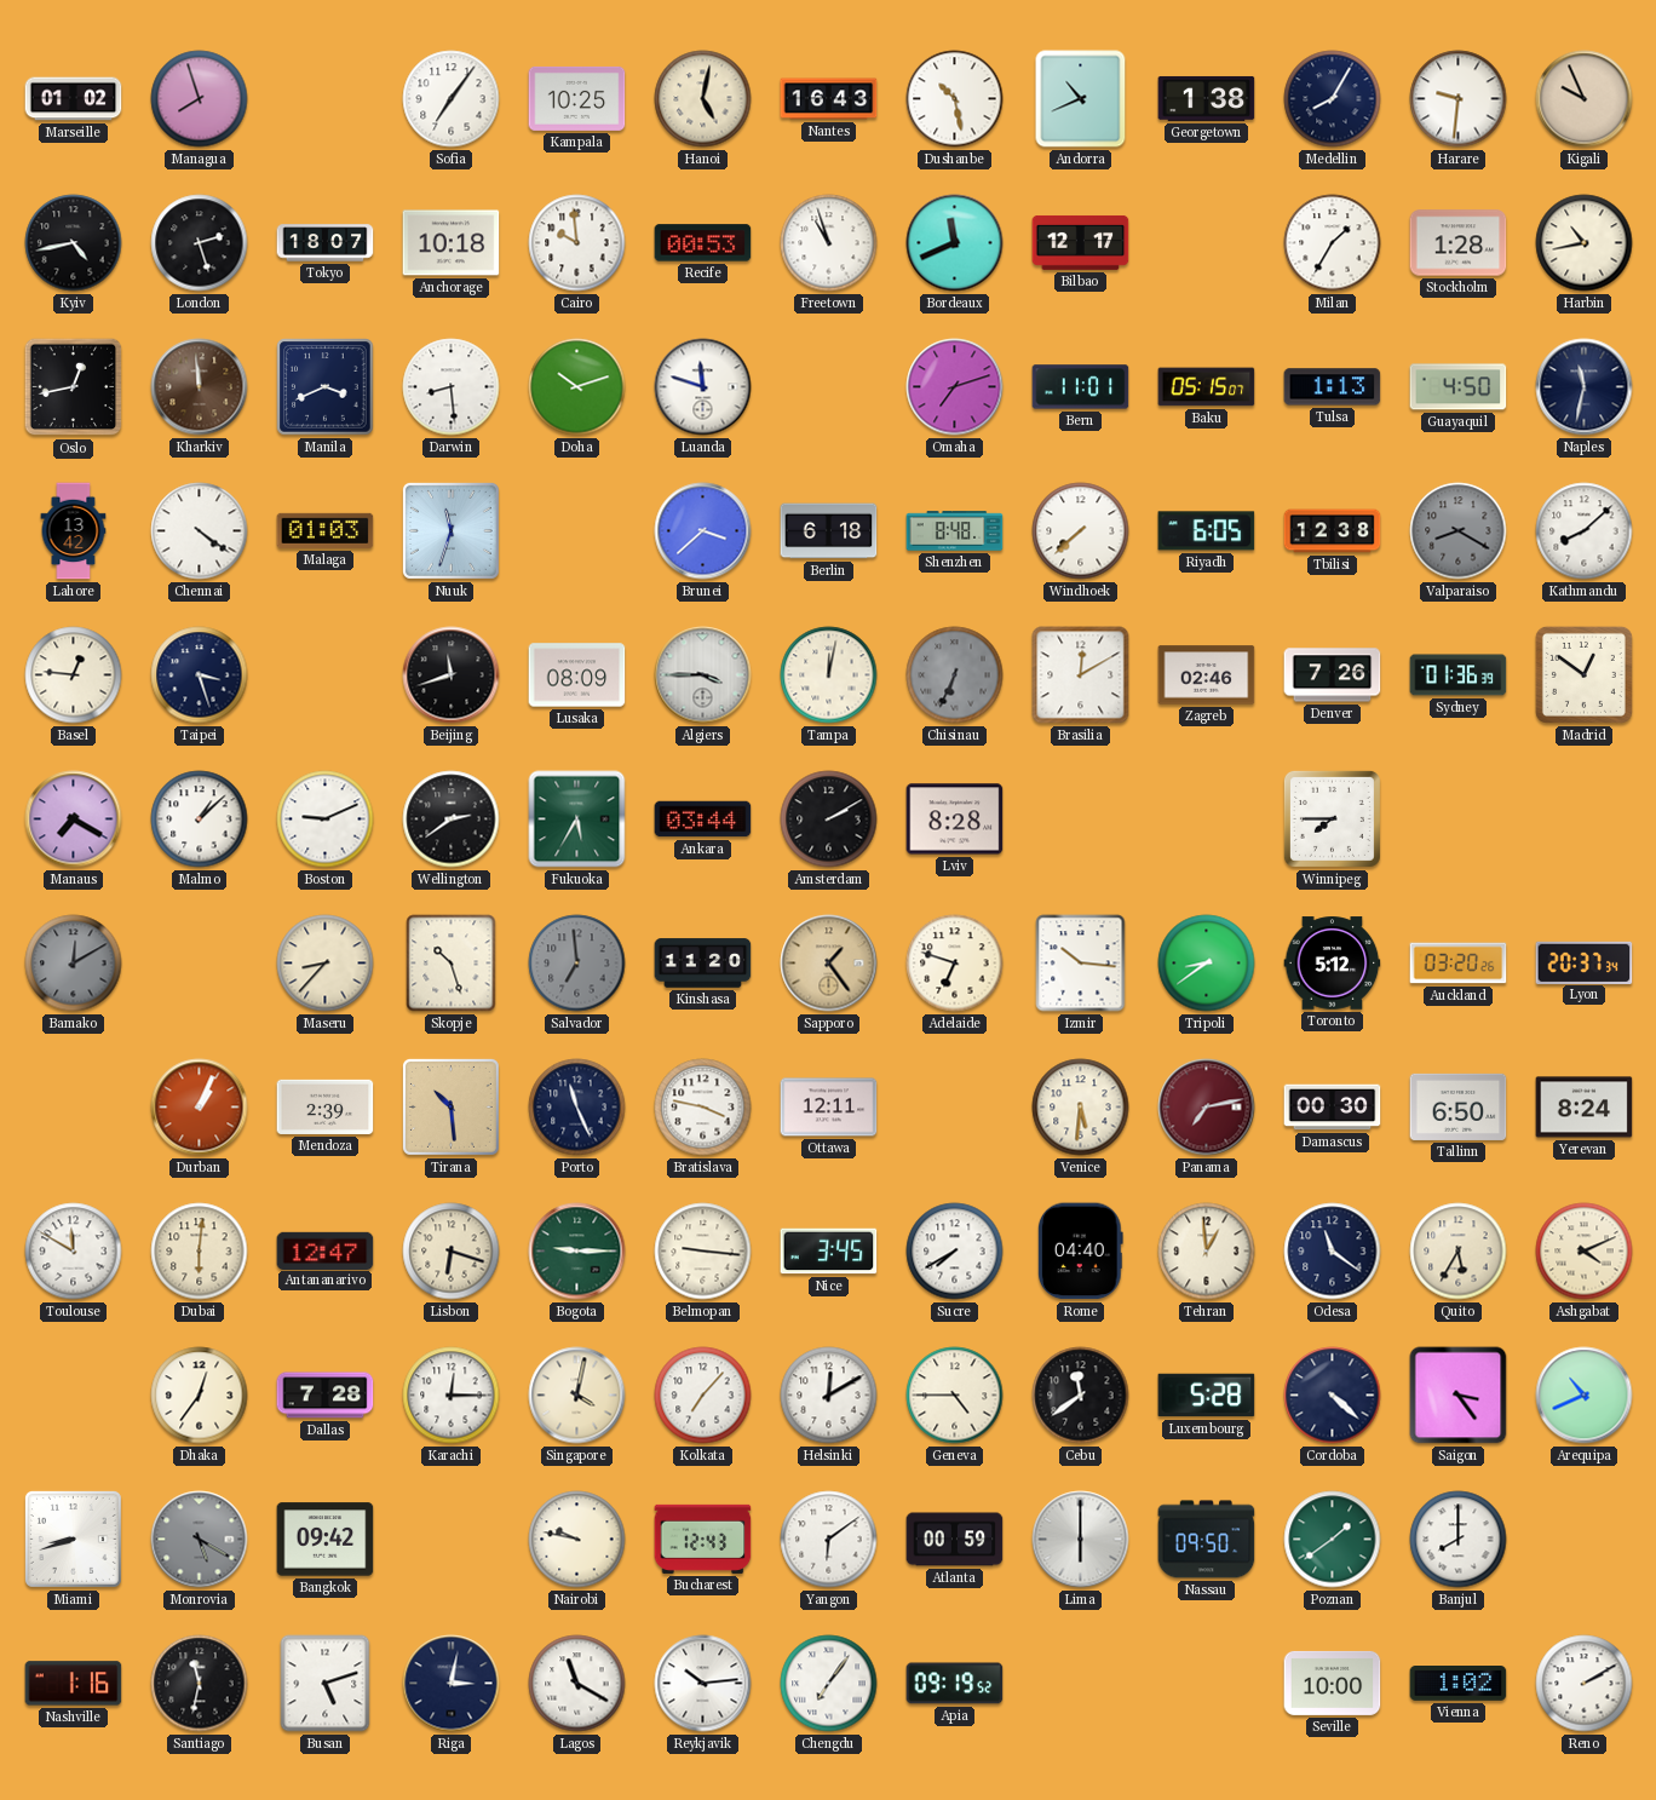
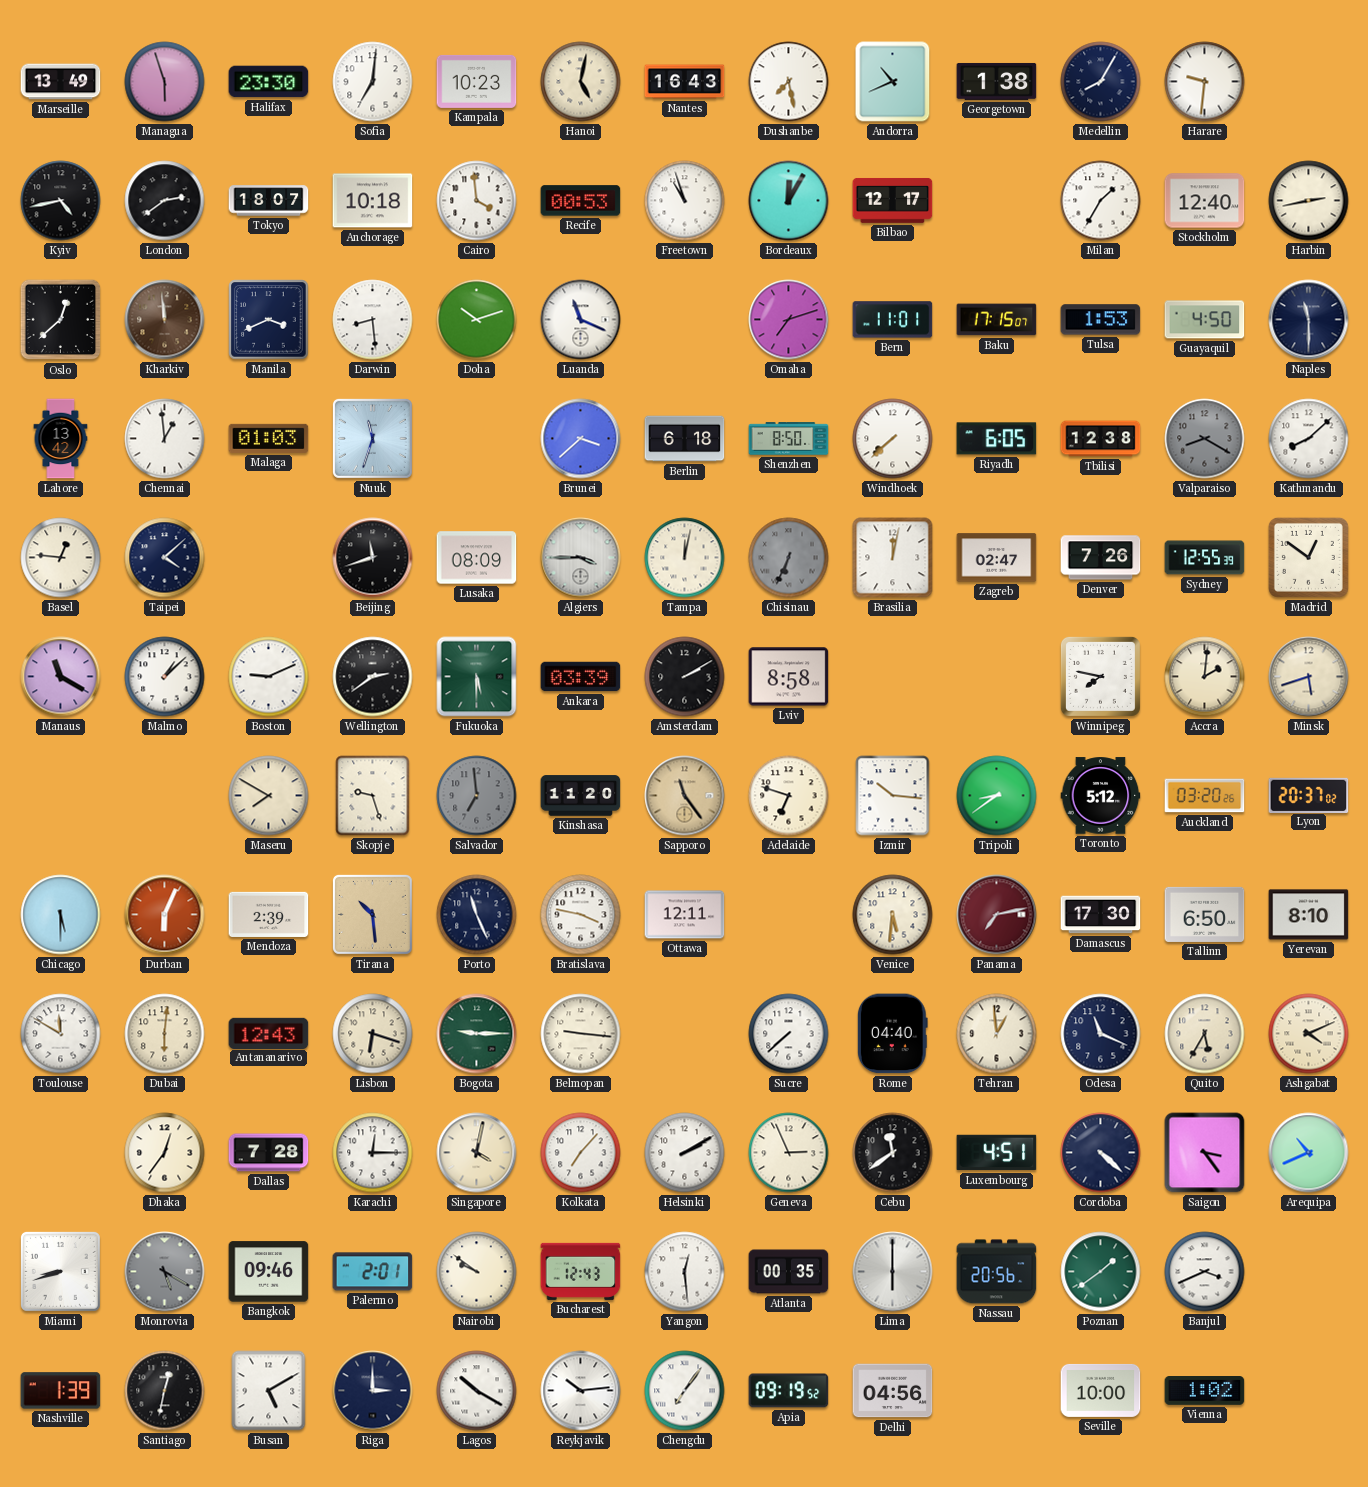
Marseille: 01:02 -> 13:49 (61, 82)
Managua: 7:57 -> 5:57 (165, 82)
Halifax: none -> 23:30 (269, 82)
Sofia: 7:06 -> 7:01 (373, 82)
Kampala: 10:25 -> 10:23 (477, 81)
Dushanbe: 10:28 -> 7:28 (789, 82)
Kigali: 9:56 -> none (1585, 99)
London: 2:27 -> 2:39 (165, 201)
Cairo: 9:59 -> 3:59 (477, 201)
Bordeaux: 11:41 -> 12:05 (789, 201)
Stockholm: 1:28 -> 12:40 (1205, 201)
Harbin: 10:43 -> 2:43 (1309, 201)
Oslo: 12:43 -> 12:38 (61, 320)
Luanda: 11:48 -> 11:19 (581, 320)
Baku: 05:15 -> 17:15 (997, 320)
Tulsa: 1:13 -> 1:53 (1101, 320)
Naples: 11:32 -> 11:30 (1309, 320)
Chennai: 4:21 -> 12:59 (165, 439)
Shenzhen: 8:48 -> 8:50 (789, 439)
Taipei: 3:27 -> 4:08 (165, 558)
Brasilia: 12:10 -> 12:02 (893, 558)
Zagreb: 02:46 -> 02:47 (997, 558)
Sydney: 01:36 -> 12:55 (1205, 558)
Manaus: 7:20 -> 11:20 (61, 677)
Fukuoka: 5:35 -> 5:30 (477, 677)
Ankara: 03:44 -> 03:39 (581, 677)
Lviv: 8:28 -> 8:58 (789, 677)
Winnipeg: 7:45 -> 7:47 (1100, 676)
Accra: none -> 2:01 (1205, 677)
Minsk: none -> 5:42 (1309, 677)
Bamako: 12:10 -> none (74, 964)
Maseru: 8:37 -> 7:50 (269, 796)
Skopje: 10:27 -> 9:27 (373, 796)
Sapporo: 1:24 -> 11:24 (685, 796)
Lyon: 20:37:34 -> 20:37:02 (1309, 795)
Chicago: none -> 5:30 (61, 915)
Durban: 1:04 -> 6:04 (165, 915)
Damascus: 00:30 -> 17:30 (1101, 915)
Yerevan: 8:24 -> 8:10 (1309, 915)
Antananarivo: 12:47 -> 12:43 (269, 1033)
Nice: 3:45 -> none (829, 1252)
Sucre: 7:40 -> 7:38 (789, 1034)
Odesa: 11:21 -> 11:19 (1101, 1034)
Helsinki: 12:10 -> 2:10 (685, 1153)
Geneva: 4:45 -> 2:56 (789, 1153)
Luxembourg: 5:28 -> 4:51 (997, 1153)
Bangkok: 09:42 -> 09:46 (269, 1272)
Palermo: none -> 2:01 (373, 1272)
Nairobi: 9:47 -> 9:51 (477, 1272)
Yangon: 6:09 -> 12:29 (685, 1272)
Atlanta: 00:59 -> 00:35 (789, 1272)
Nassau: 09:50 -> 20:56 (997, 1272)
Banjul: 8:00 -> 3:41 (1205, 1272)
Nashville: 1:16 -> 1:39 (61, 1391)
Santiago: 11:32 -> 12:32 (165, 1391)
Busan: 5:12 -> 5:10 (269, 1391)
Riga: 3:02 -> 3:00 (373, 1391)
Lagos: 11:20 -> 10:20 (477, 1391)
Delhi: none -> 04:56 (893, 1391)
Reno: 2:10 -> none (1585, 1684)
